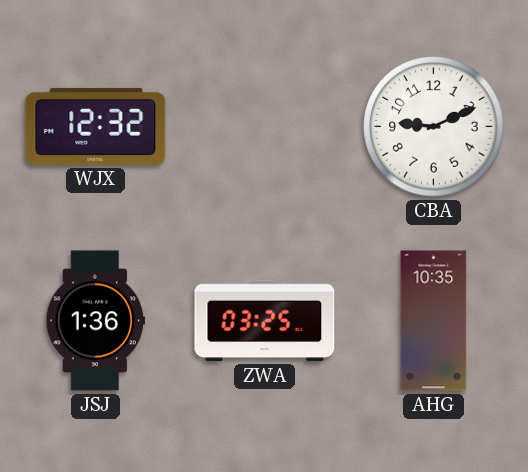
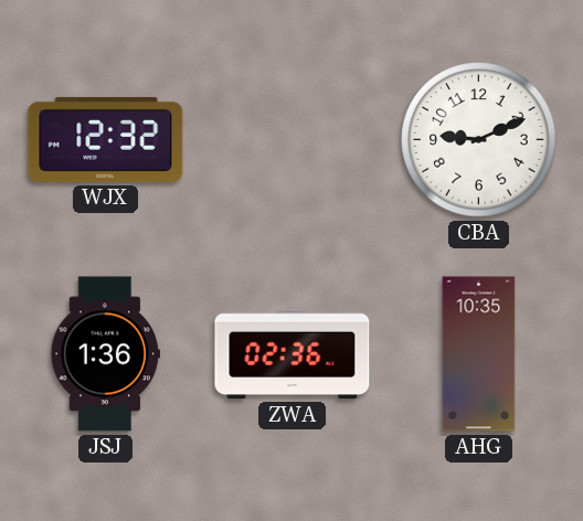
ZWA: 03:25 -> 02:36 (293, 354)
